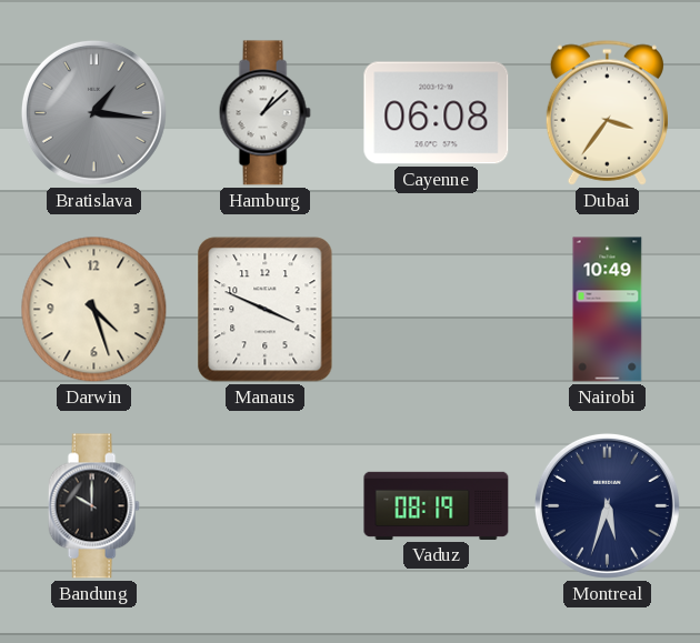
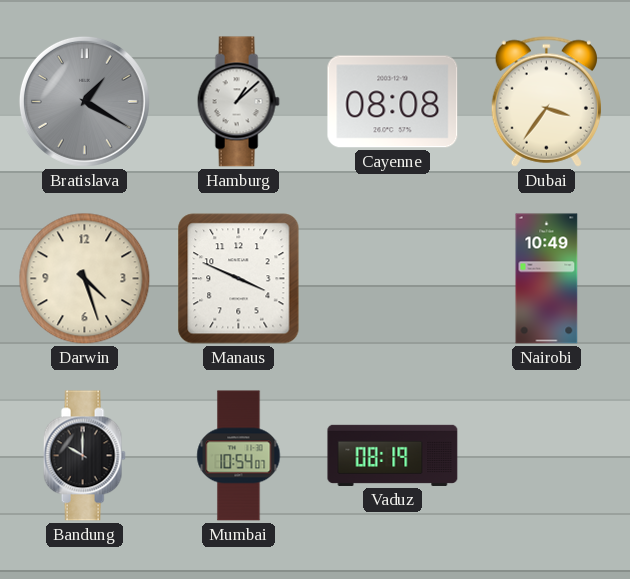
Bratislava: 1:16 -> 1:20 (84, 101)
Cayenne: 06:08 -> 08:08 (393, 102)
Mumbai: none -> 10:54 (239, 456)
Montreal: 5:33 -> none (607, 505)
